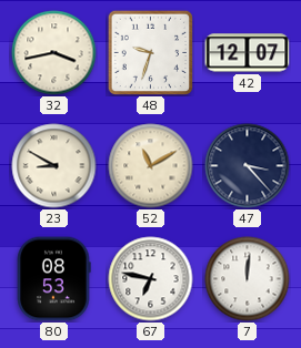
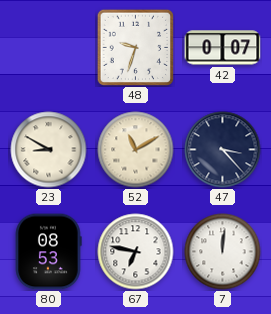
32: 3:43 -> none (54, 53)
42: 12:07 -> 0:07 (223, 48)
